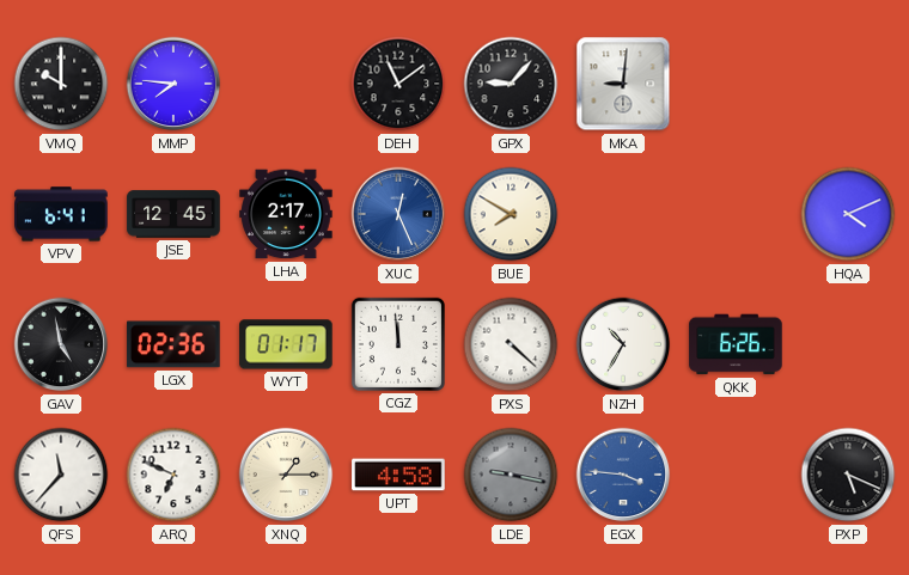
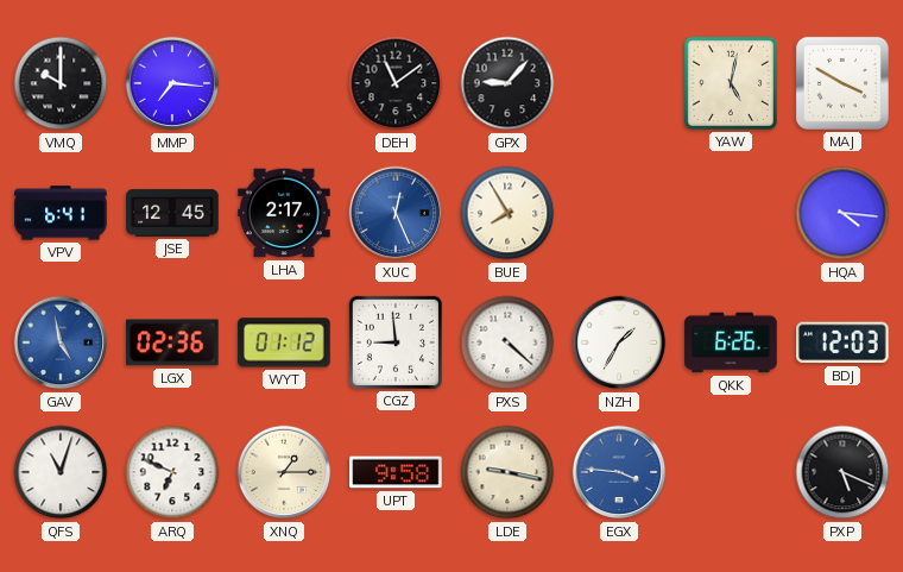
MMP: 7:46 -> 7:16 (172, 83)
MKA: 9:01 -> none (623, 84)
YAW: none -> 5:02 (731, 83)
MAJ: none -> 3:50 (842, 83)
BUE: 7:50 -> 7:55 (507, 213)
HQA: 4:11 -> 4:16 (842, 213)
GAV dial: black -> blue (61, 342)
WYT: 01:17 -> 01:12 (284, 342)
CGZ: 11:59 -> 8:59 (396, 342)
NZH: 10:35 -> 1:35 (619, 342)
BDJ: none -> 12:03 (844, 342)
QFS: 11:37 -> 11:03 (61, 472)
UPT: 4:58 -> 9:58 (396, 472)
LDE dial: grey -> cream (507, 472)
